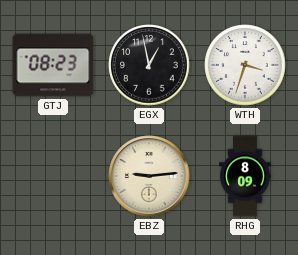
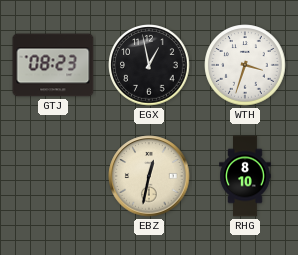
EBZ: 9:14 -> 12:32 (149, 176)
RHG: 8:09 -> 8:10 (245, 176)
